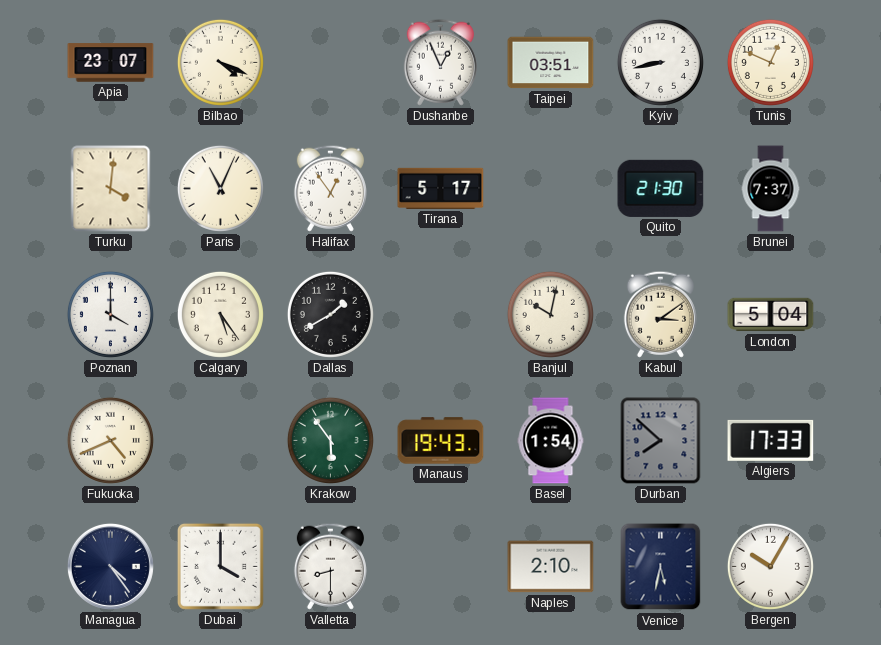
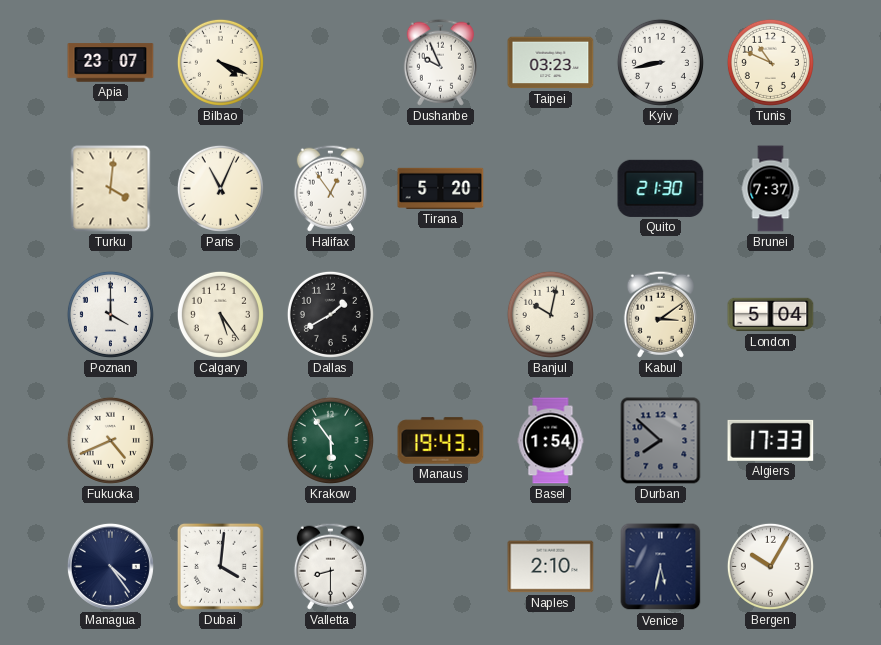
Dushanbe: 12:56 -> 9:56 (440, 62)
Taipei: 03:51 -> 03:23 (551, 63)
Tunis: 12:49 -> 10:49 (770, 62)
Tirana: 5:17 -> 5:20 (441, 188)
Dubai: 4:00 -> 4:01 (220, 566)
